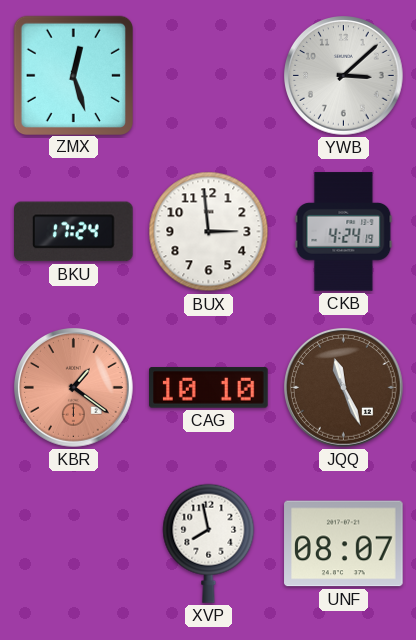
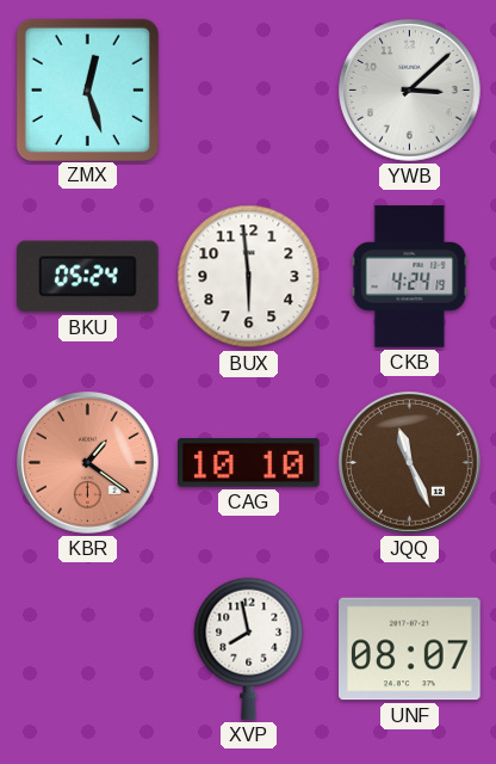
BKU: 17:24 -> 05:24 (88, 277)
BUX: 2:59 -> 5:59 (249, 277)
